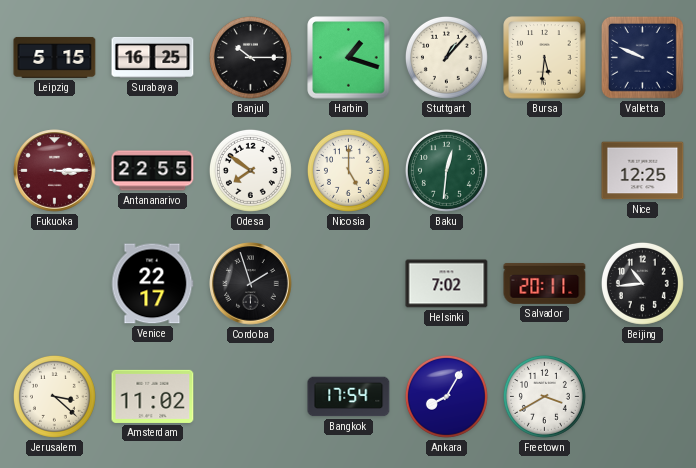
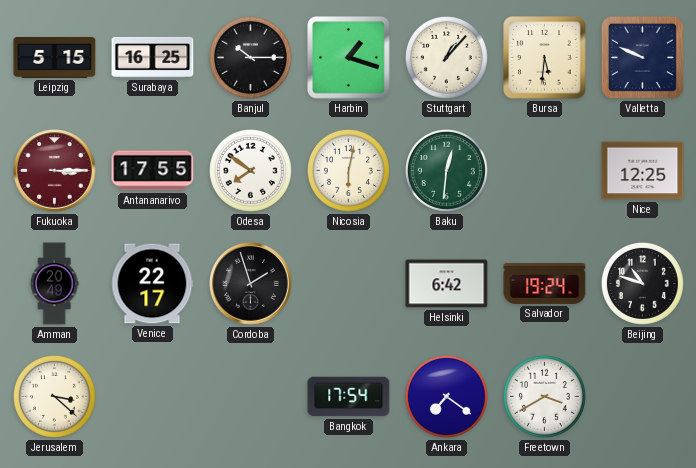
Antananarivo: 22:55 -> 17:55 (153, 171)
Nicosia: 5:00 -> 6:02 (348, 170)
Amman: none -> 20:49 (54, 284)
Helsinki: 7:02 -> 6:42 (447, 284)
Salvador: 20:11 -> 19:24 (545, 283)
Beijing: 10:44 -> 10:48 (642, 283)
Amsterdam: 11:02 -> none (153, 396)
Ankara: 8:05 -> 7:21 (446, 396)
